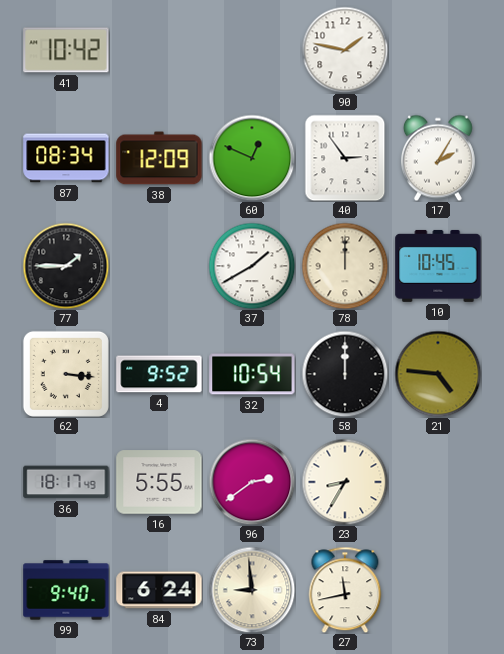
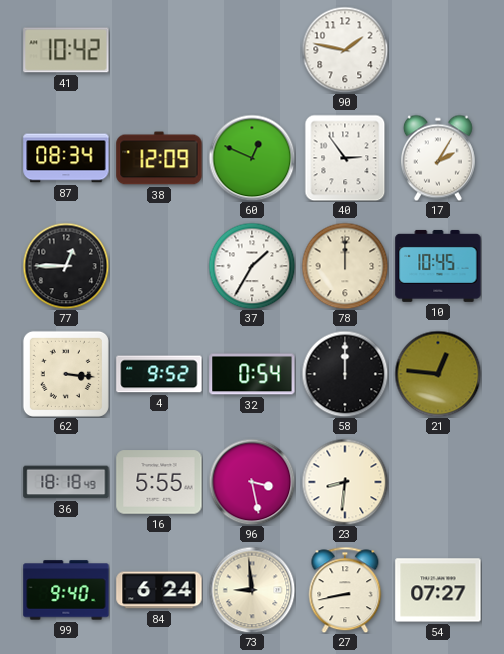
77: 1:45 -> 12:45 (66, 266)
37: 1:40 -> 1:35 (252, 266)
32: 10:54 -> 0:54 (252, 374)
21: 4:46 -> 12:46 (438, 374)
36: 18:17 -> 18:18 (66, 482)
96: 2:39 -> 3:28 (252, 482)
23: 8:35 -> 8:31 (345, 482)
27: 11:43 -> 8:43 (345, 590)
54: none -> 07:27 (438, 590)
